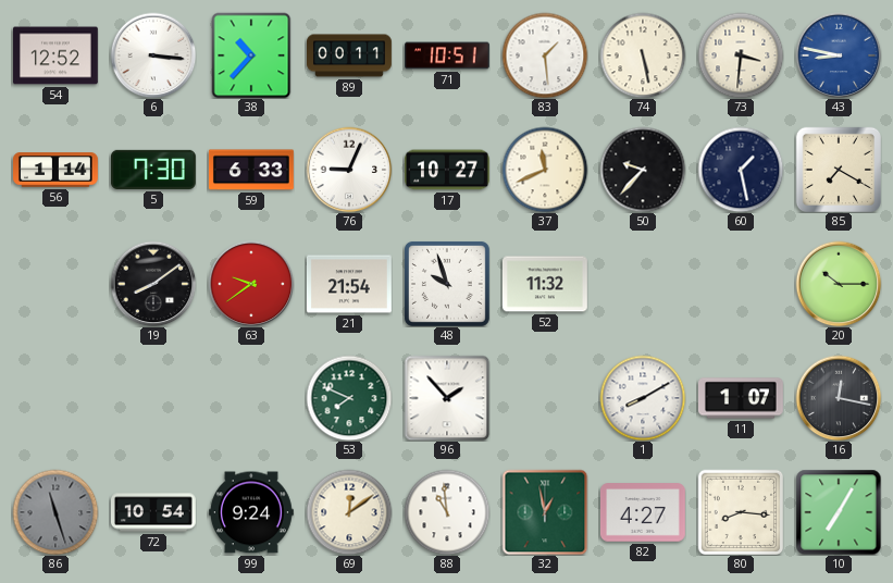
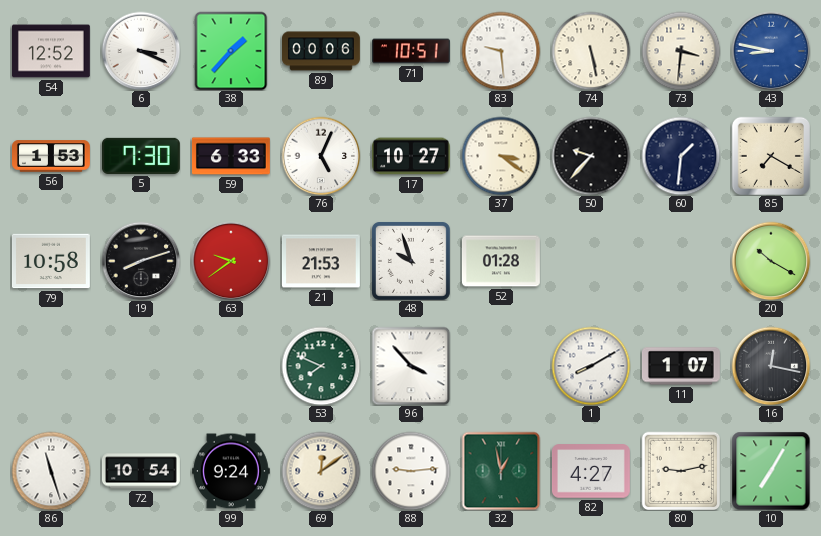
6: 3:16 -> 3:19 (141, 51)
38: 10:37 -> 1:37 (231, 51)
89: 00:11 -> 00:06 (322, 51)
83: 1:29 -> 9:29 (501, 51)
56: 1:14 -> 1:53 (52, 156)
76: 9:04 -> 5:04 (321, 156)
37: 11:41 -> 3:21 (501, 156)
60: 1:28 -> 1:31 (681, 156)
79: none -> 10:58 (51, 261)
19: 8:09 -> 8:12 (141, 261)
21: 21:54 -> 21:53 (321, 261)
52: 11:32 -> 01:28 (501, 261)
20: 10:15 -> 10:20 (771, 261)
96: 1:53 -> 3:53 (411, 366)
86 dial: grey -> white (51, 471)
88: 10:59 -> 9:14 (411, 471)
80: 8:16 -> 9:13 (681, 471)
